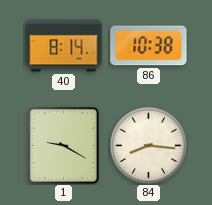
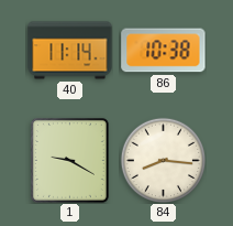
40: 8:14 -> 11:14 (70, 51)
